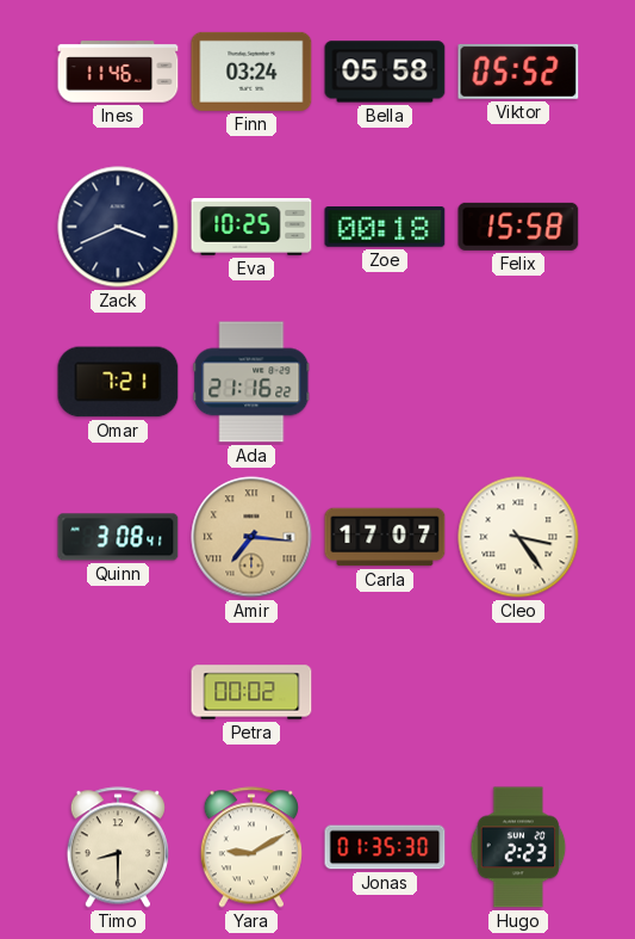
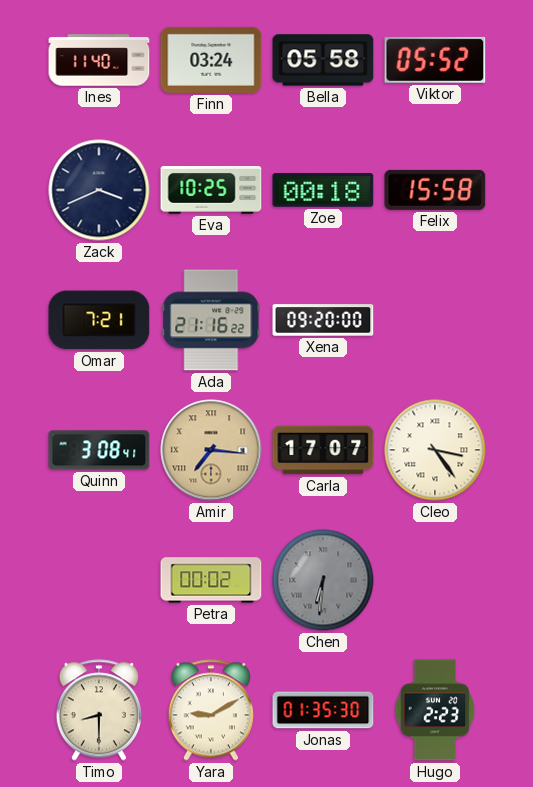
Ines: 11:46 -> 11:40 (99, 60)
Xena: none -> 09:20 (323, 320)
Chen: none -> 6:31 (323, 580)
